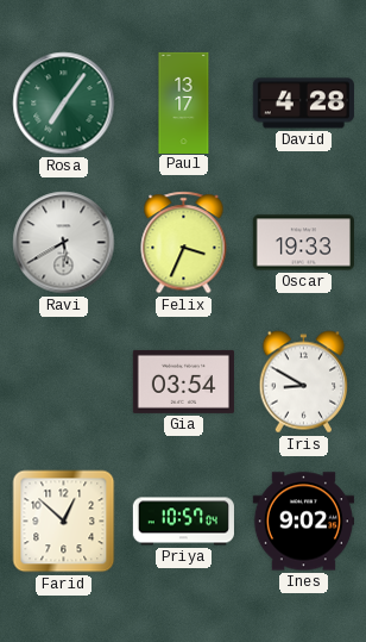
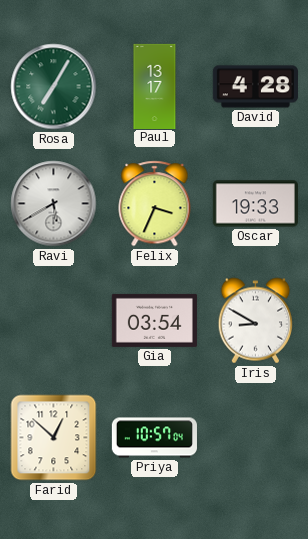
Rosa: 7:06 -> 7:05 (54, 87)
Ines: 9:02 -> none (303, 522)
